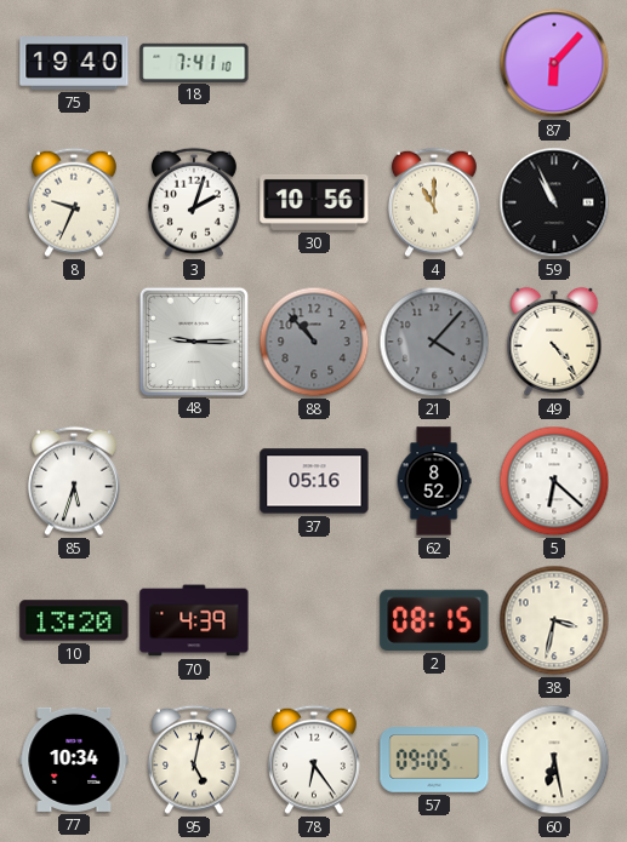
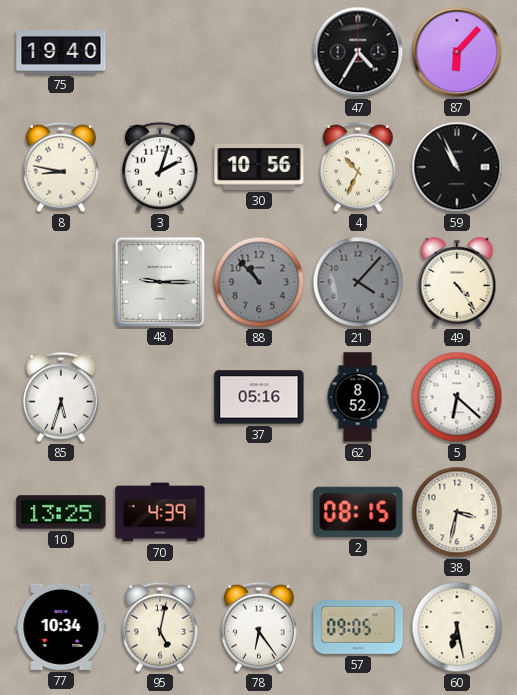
18: 7:41 -> none (194, 62)
47: none -> 4:35 (358, 52)
8: 9:34 -> 8:47 (61, 167)
4: 11:00 -> 10:34 (358, 167)
10: 13:20 -> 13:25 (61, 512)
